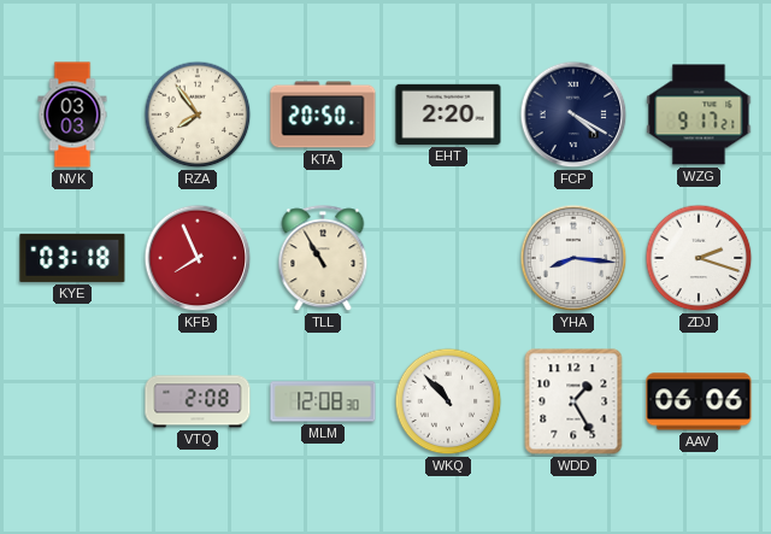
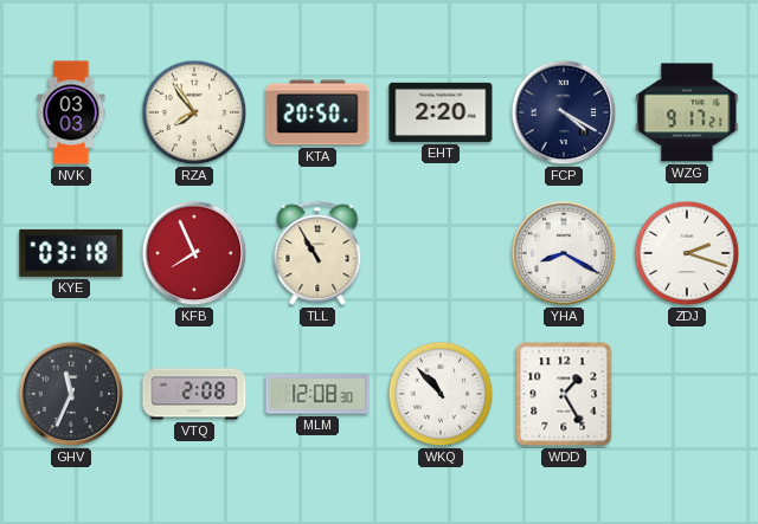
YHA: 8:16 -> 8:20 (564, 253)
GHV: none -> 11:34 (71, 394)
AAV: 06:06 -> none (699, 401)
